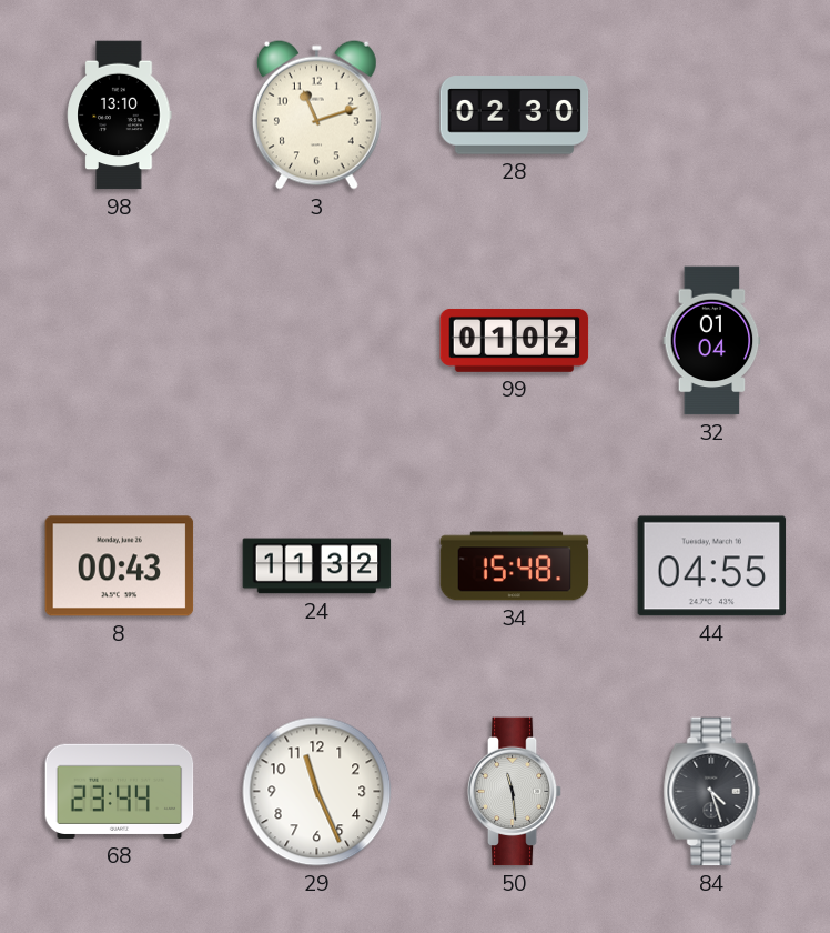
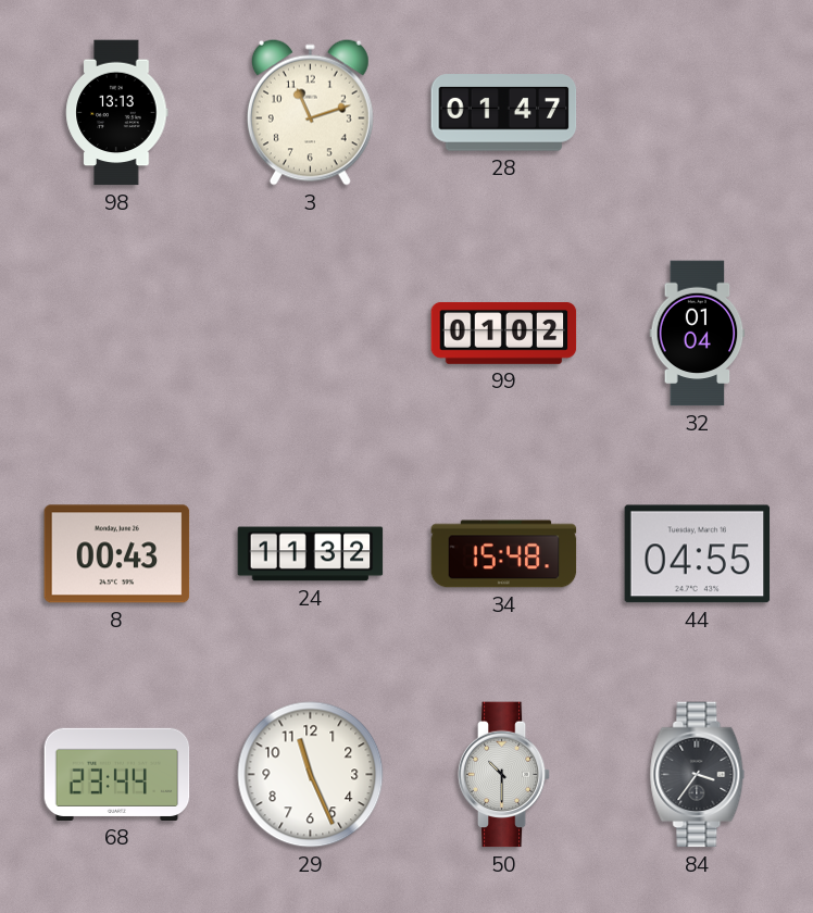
98: 13:10 -> 13:13 (117, 113)
28: 02:30 -> 01:47 (504, 113)
50: 11:29 -> 10:30 (504, 775)
84: 4:27 -> 3:36 (698, 775)
